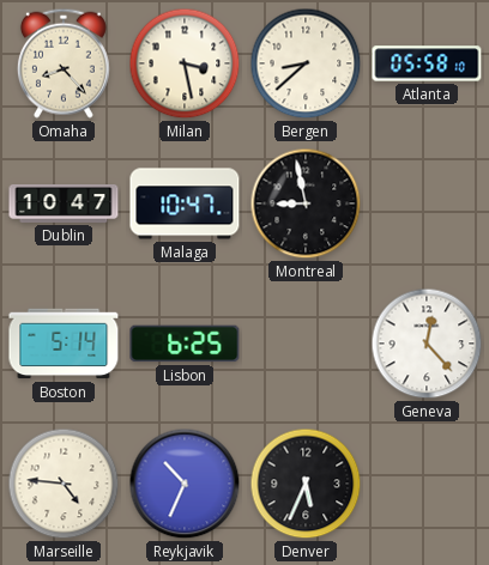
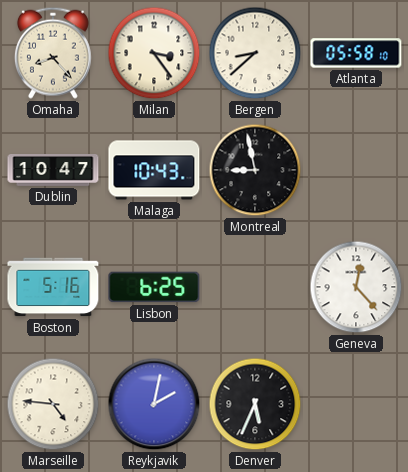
Milan: 3:28 -> 3:24 (154, 53)
Malaga: 10:47 -> 10:43 (154, 170)
Boston: 5:14 -> 5:16 (53, 287)
Reykjavik: 10:34 -> 2:02 (154, 404)
